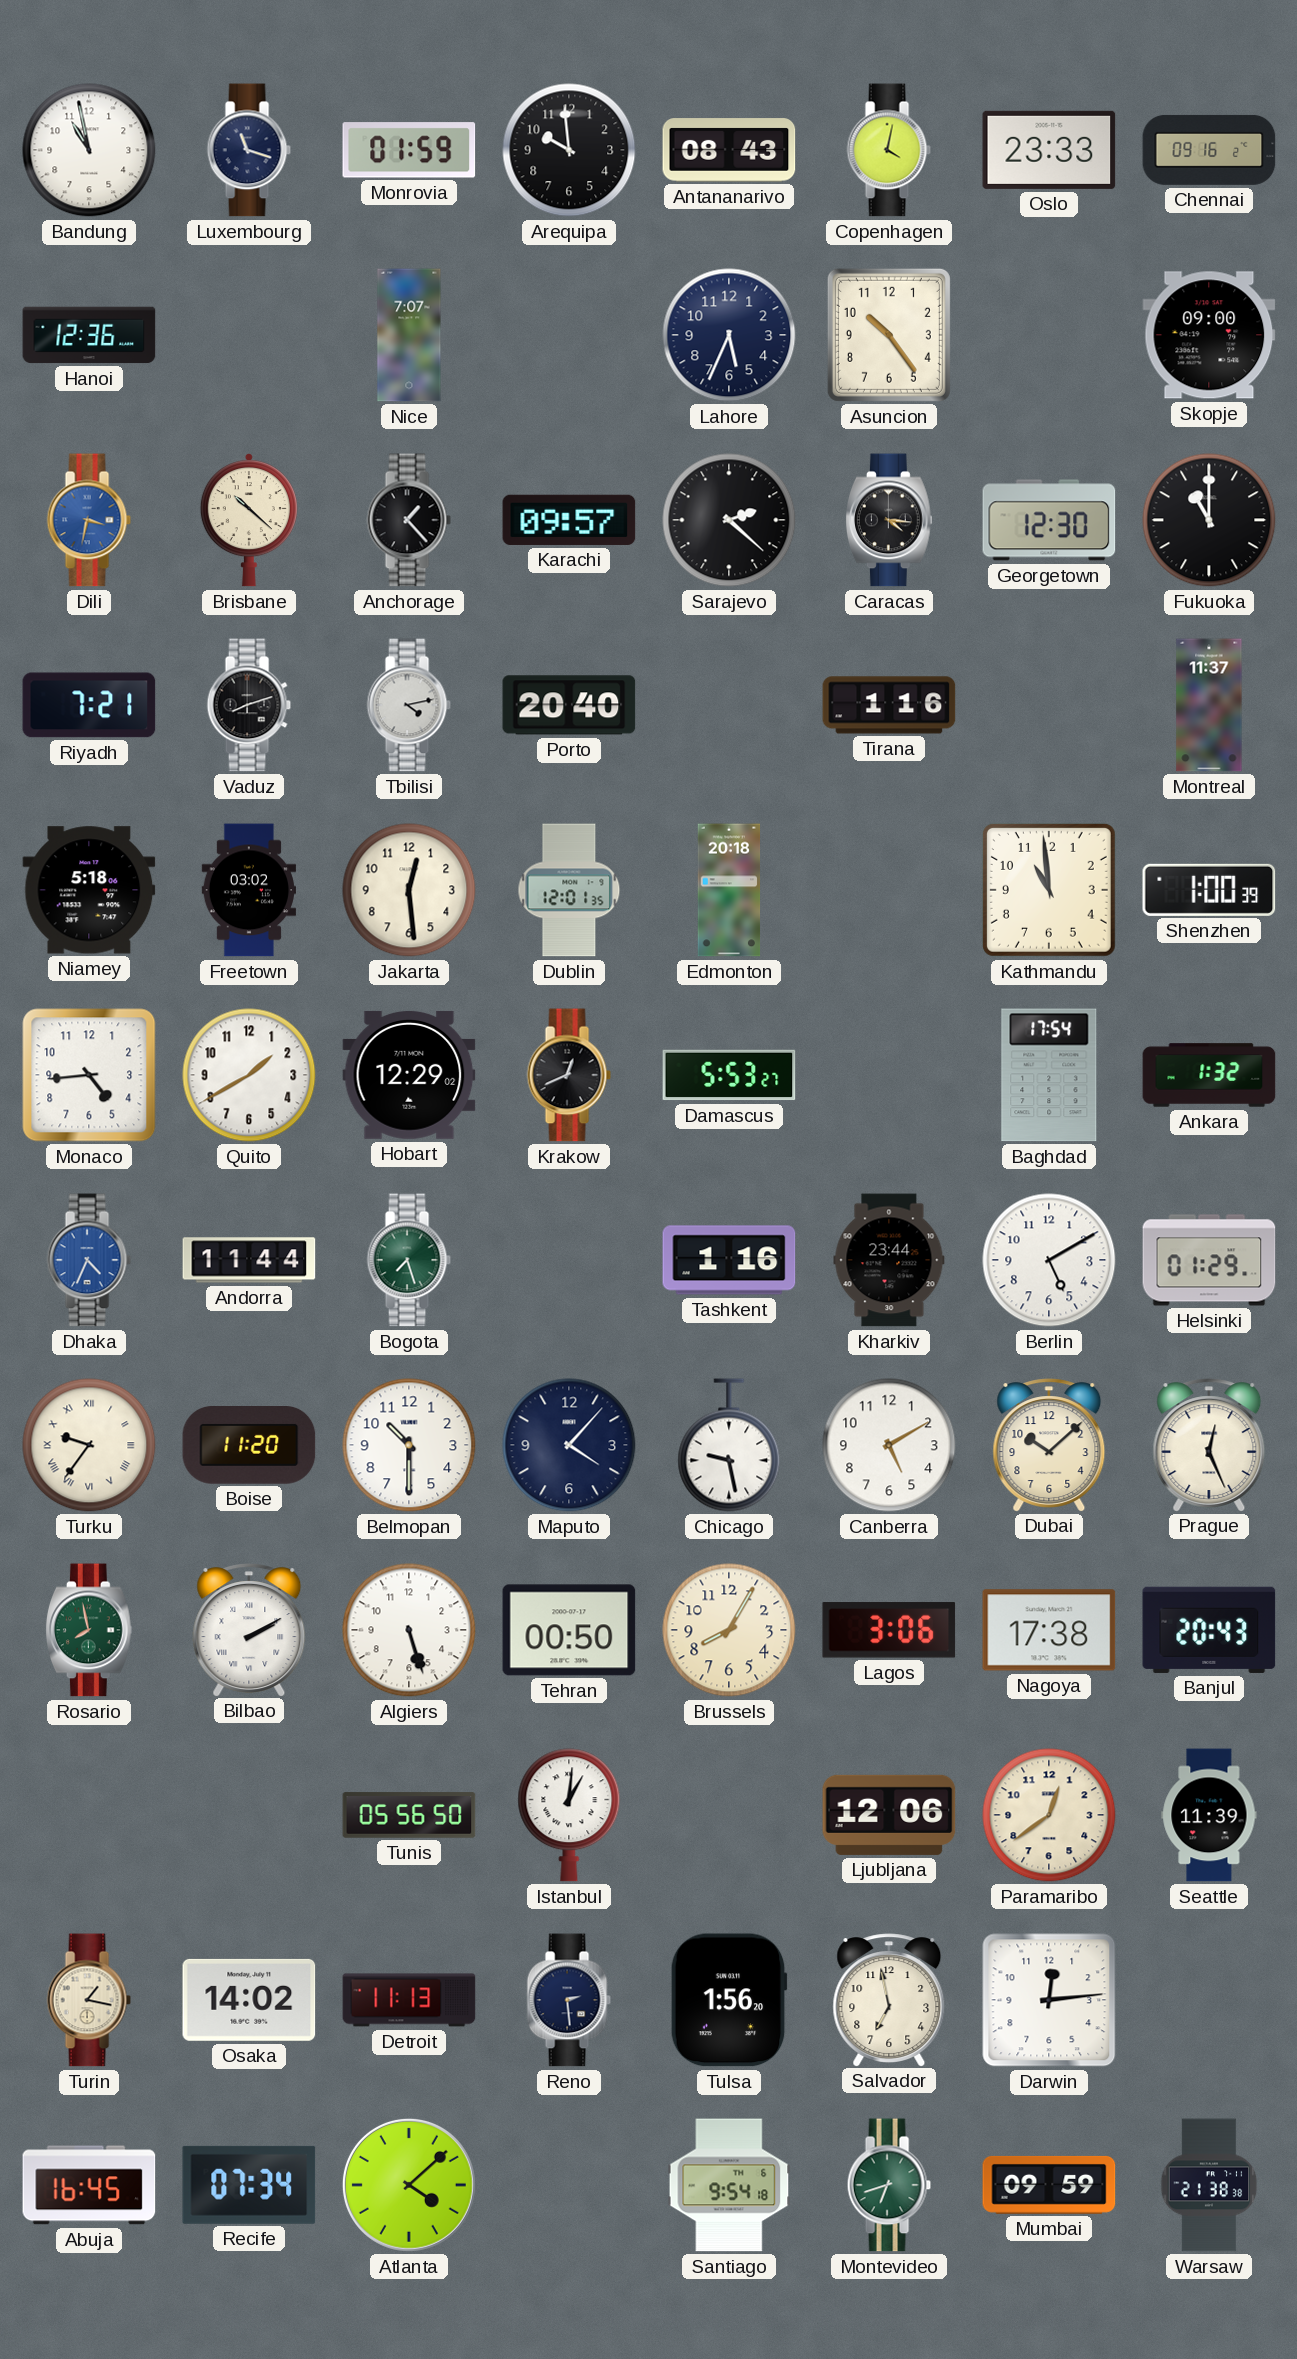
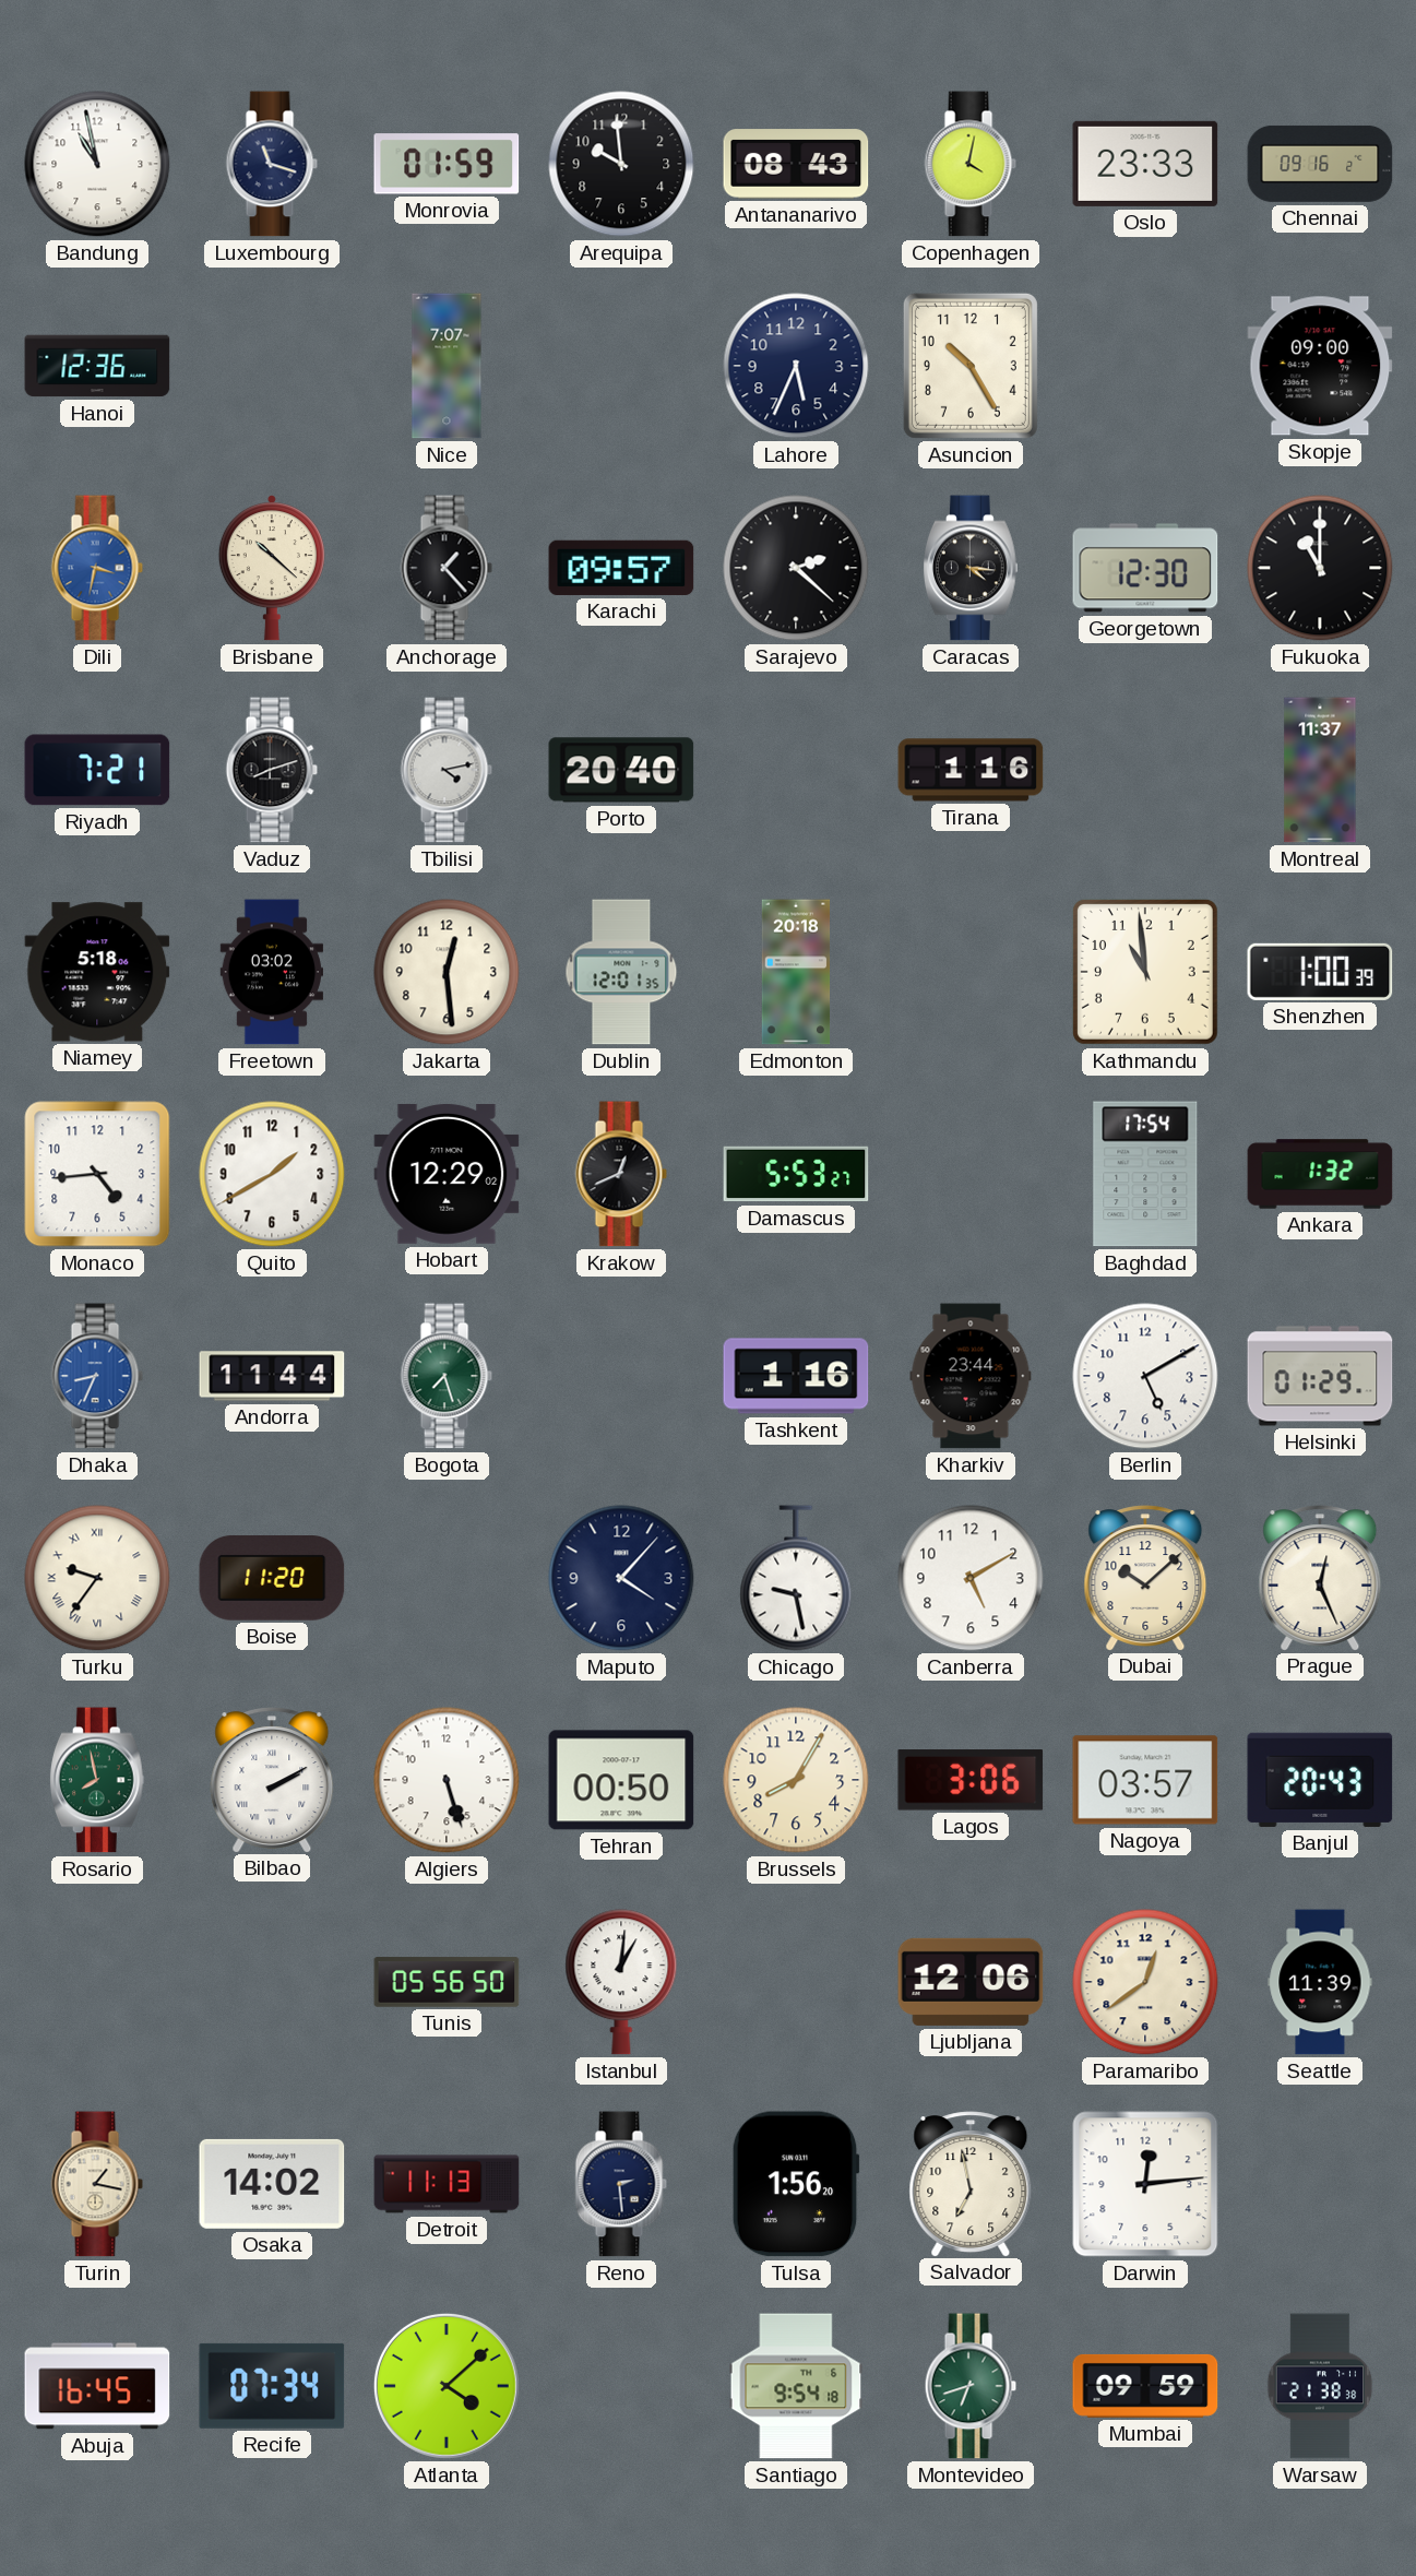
Asuncion: 10:24 -> 10:25 (971, 366)
Dhaka: 4:34 -> 8:34 (97, 1376)
Belmopan: 10:30 -> none (409, 1445)
Nagoya: 17:38 -> 03:57 (1145, 1780)
